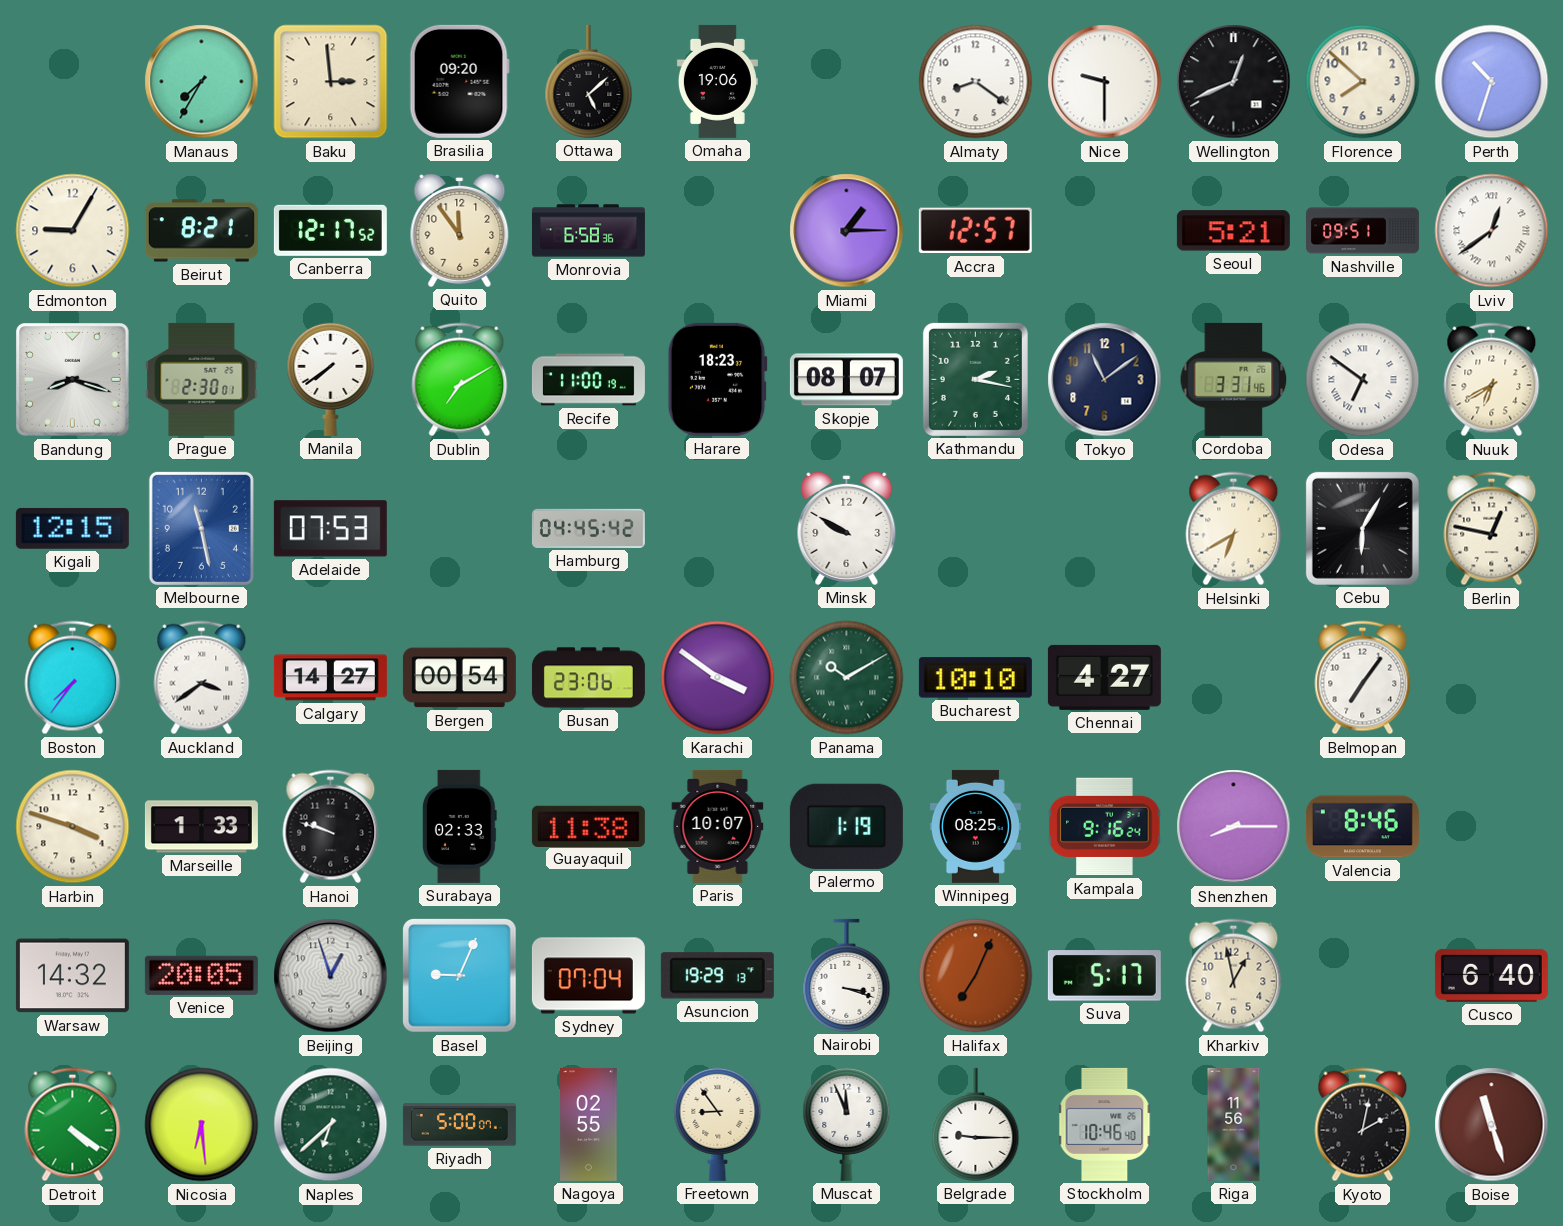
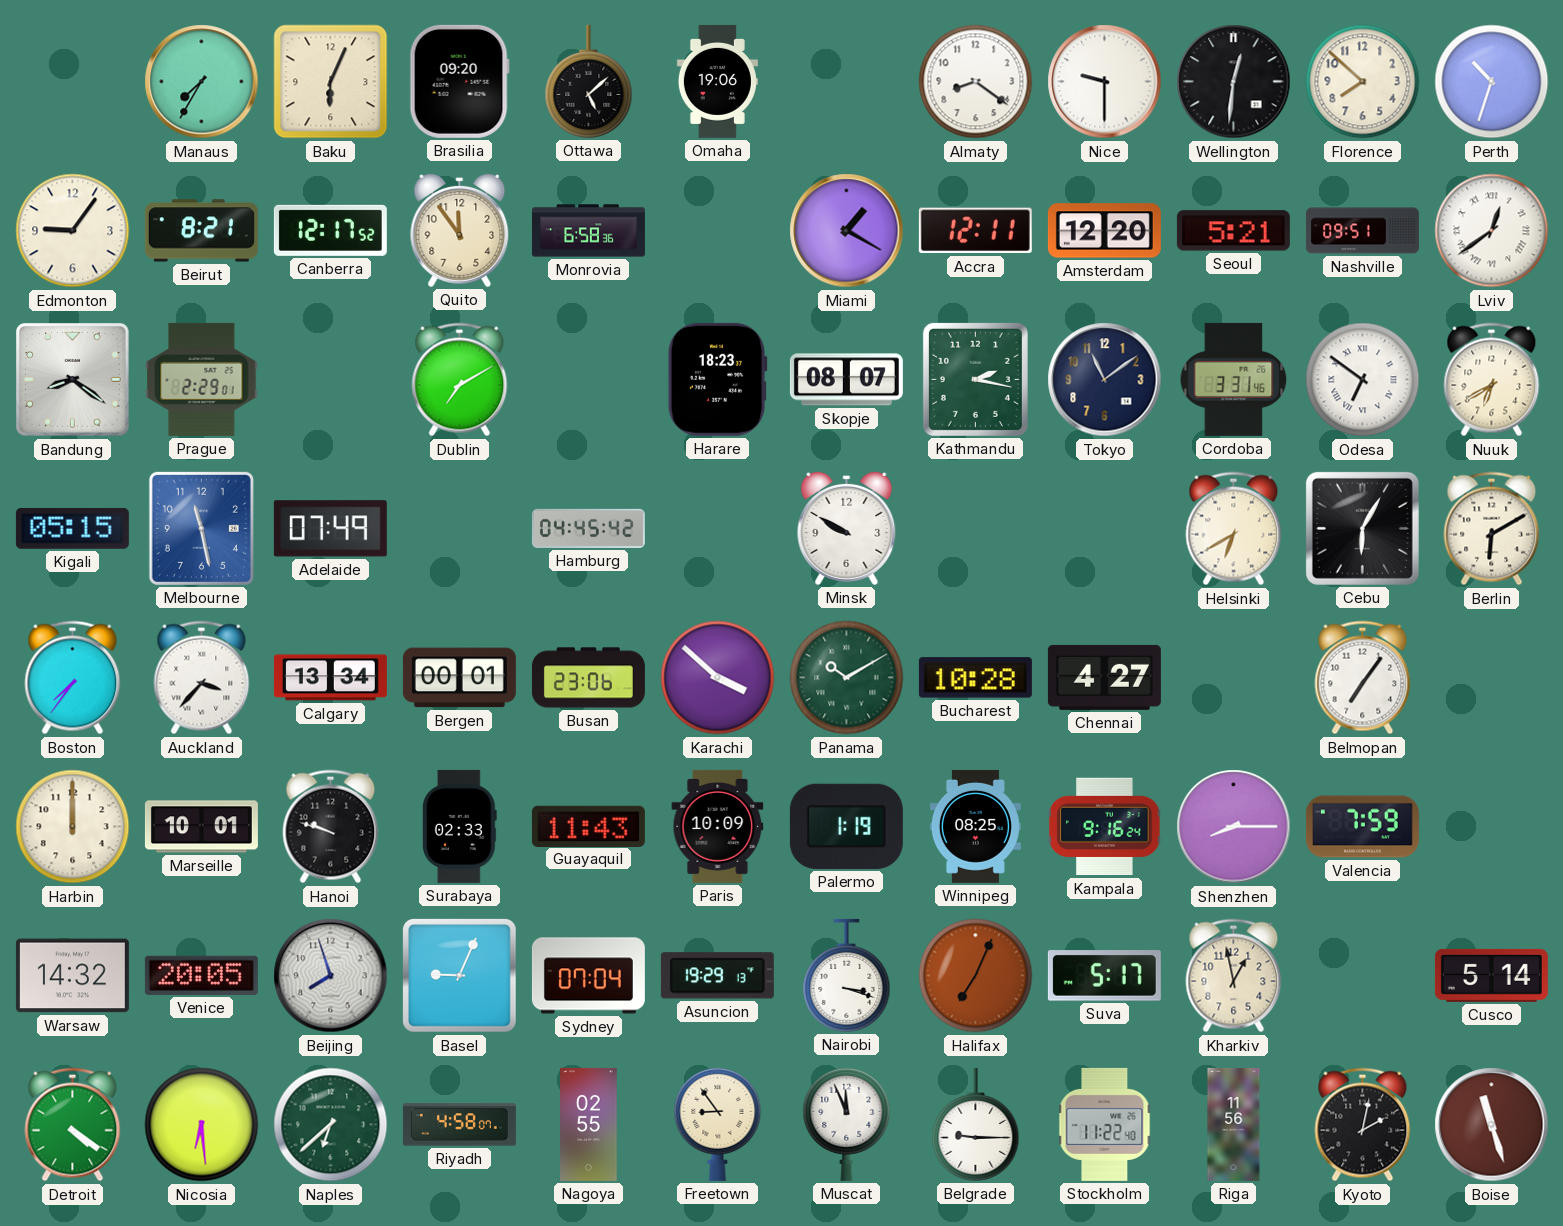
Baku: 2:59 -> 6:04 (331, 82)
Wellington: 12:41 -> 12:31 (1234, 82)
Edmonton: 9:05 -> 9:06 (73, 231)
Miami: 1:15 -> 1:20 (847, 231)
Accra: 12:57 -> 12:11 (975, 231)
Amsterdam: none -> 12:20 (1104, 231)
Bandung: 8:18 -> 8:21 (73, 380)
Prague: 2:30 -> 2:29 (202, 379)
Manila: 7:39 -> none (331, 379)
Recife: 11:00 -> none (588, 380)
Kigali: 12:15 -> 05:15 (72, 528)
Adelaide: 07:53 -> 07:49 (330, 529)
Berlin: 12:47 -> 6:10 (1492, 529)
Auckland: 3:39 -> 3:37 (202, 678)
Calgary: 14:27 -> 13:34 (330, 678)
Bergen: 00:54 -> 00:01 (459, 678)
Karachi: 3:51 -> 3:52 (718, 678)
Bucharest: 10:10 -> 10:28 (975, 678)
Harbin: 3:48 -> 12:00 (73, 827)
Marseille: 1:33 -> 10:01 (201, 827)
Guayaquil: 11:38 -> 11:43 (588, 826)
Paris: 10:07 -> 10:09 (718, 826)
Valencia: 8:46 -> 7:59 (1362, 827)
Beijing: 12:57 -> 7:57 (331, 976)
Cusco: 6:40 -> 5:14 (1491, 975)
Riyadh: 5:00 -> 4:58 (459, 1125)
Stockholm: 10:46 -> 11:22 (1105, 1124)
